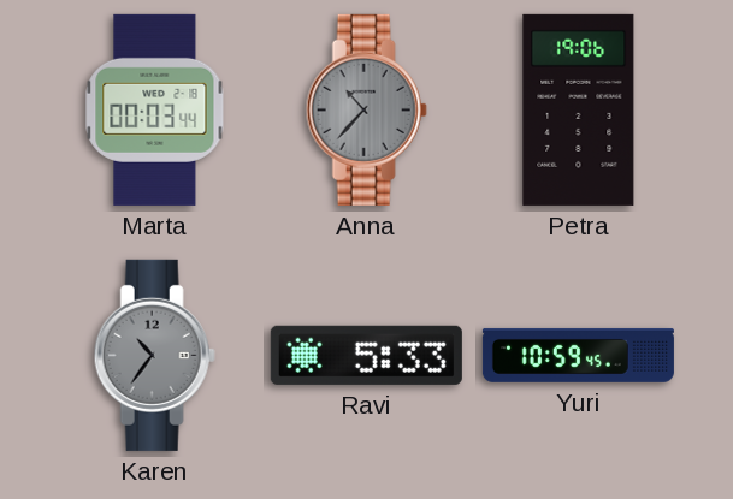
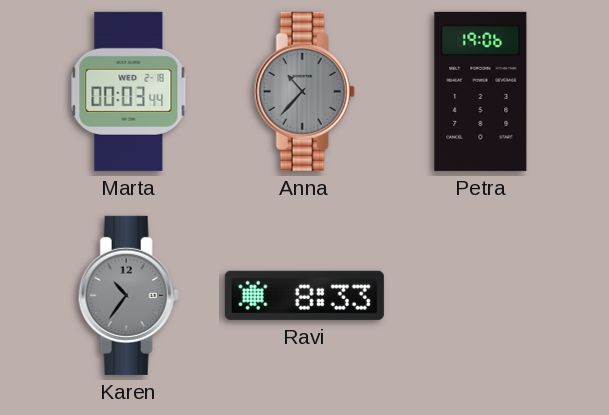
Ravi: 5:33 -> 8:33 (304, 295)
Yuri: 10:59 -> none (578, 355)
